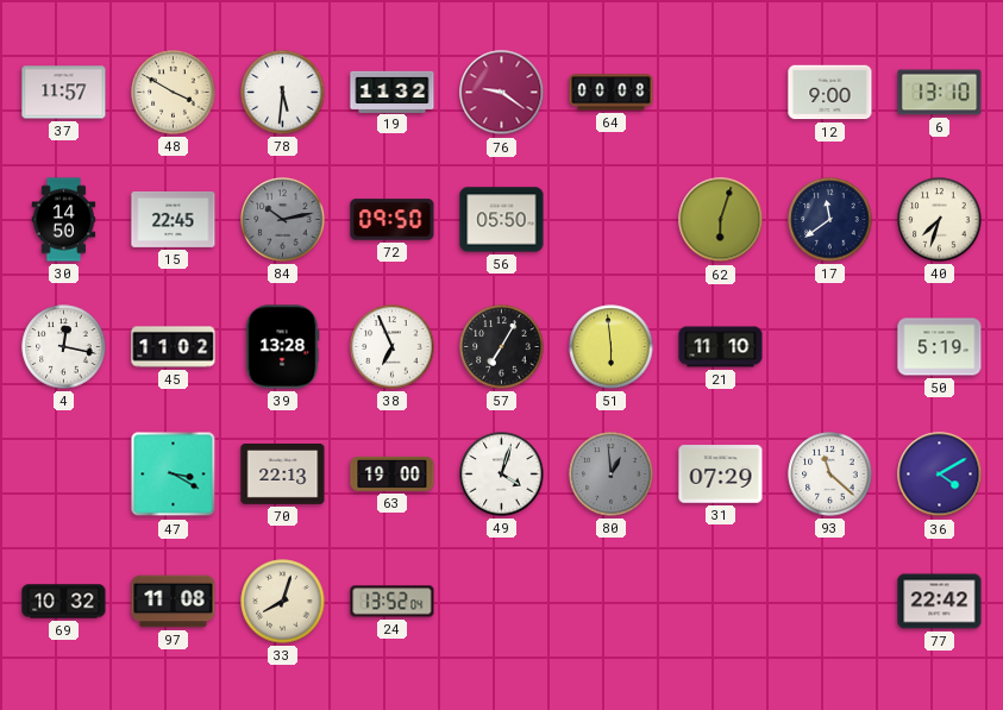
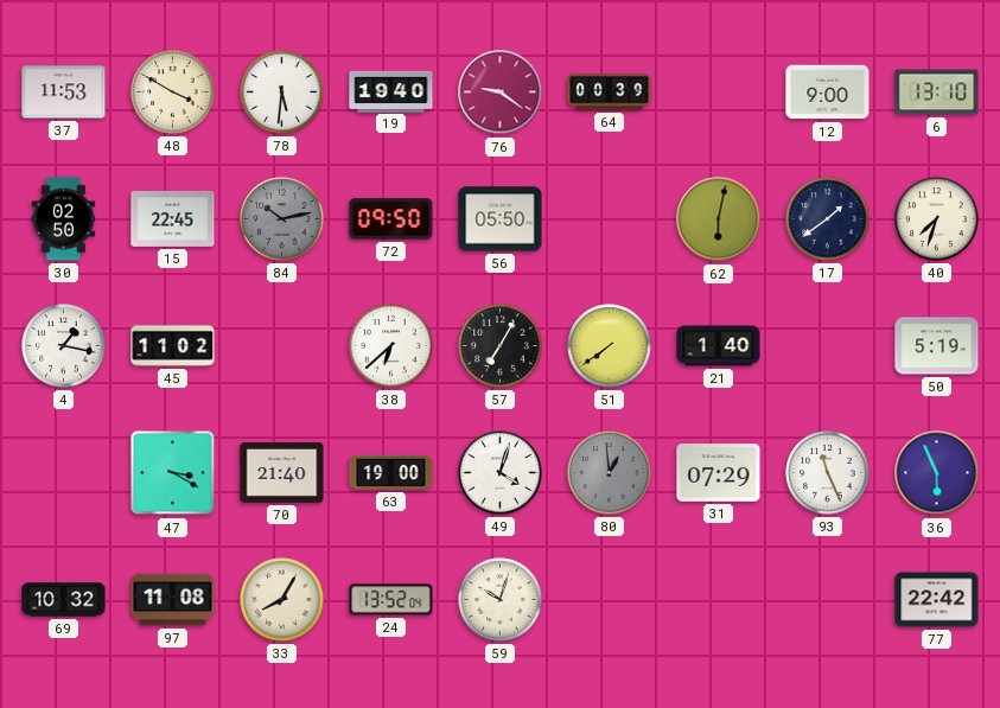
37: 11:57 -> 11:53 (64, 93)
19: 11:32 -> 19:40 (391, 91)
64: 00:08 -> 00:39 (610, 93)
30: 14:50 -> 02:50 (64, 219)
62: 6:03 -> 6:02 (719, 219)
17: 11:39 -> 1:39 (828, 219)
4: 12:17 -> 1:17 (64, 346)
39: 13:28 -> none (282, 347)
38: 6:56 -> 6:38 (391, 346)
51: 5:59 -> 7:39 (610, 346)
21: 11:10 -> 1:40 (719, 346)
70: 22:13 -> 21:40 (282, 473)
93: 11:22 -> 11:26 (828, 473)
36: 4:10 -> 5:56 (937, 473)
33: 8:03 -> 8:05 (282, 600)
59: none -> 10:03 (501, 600)
